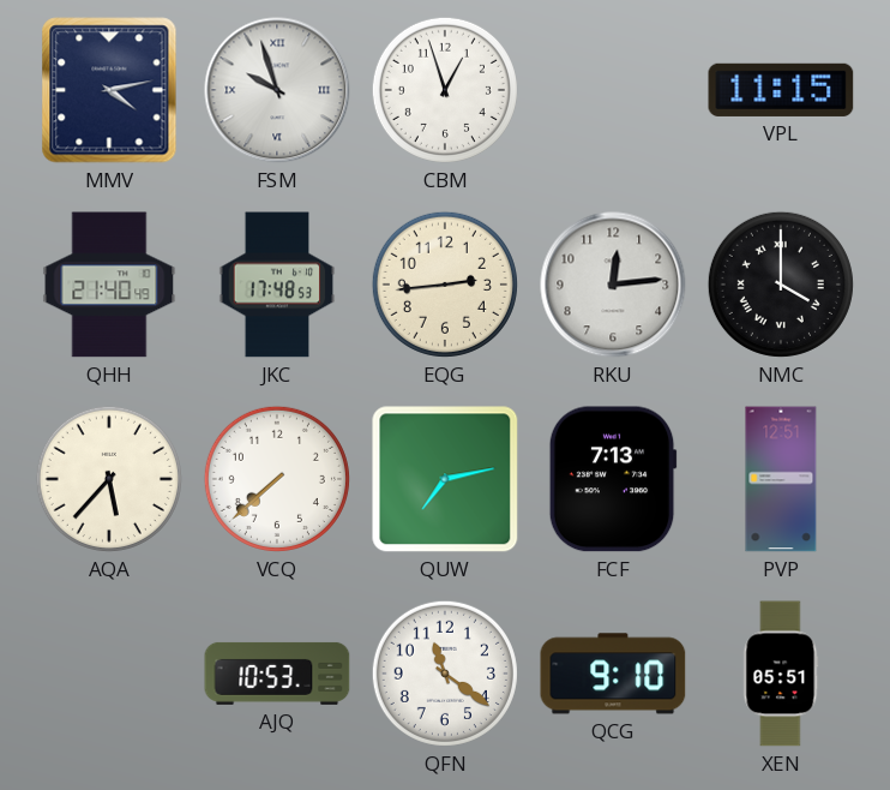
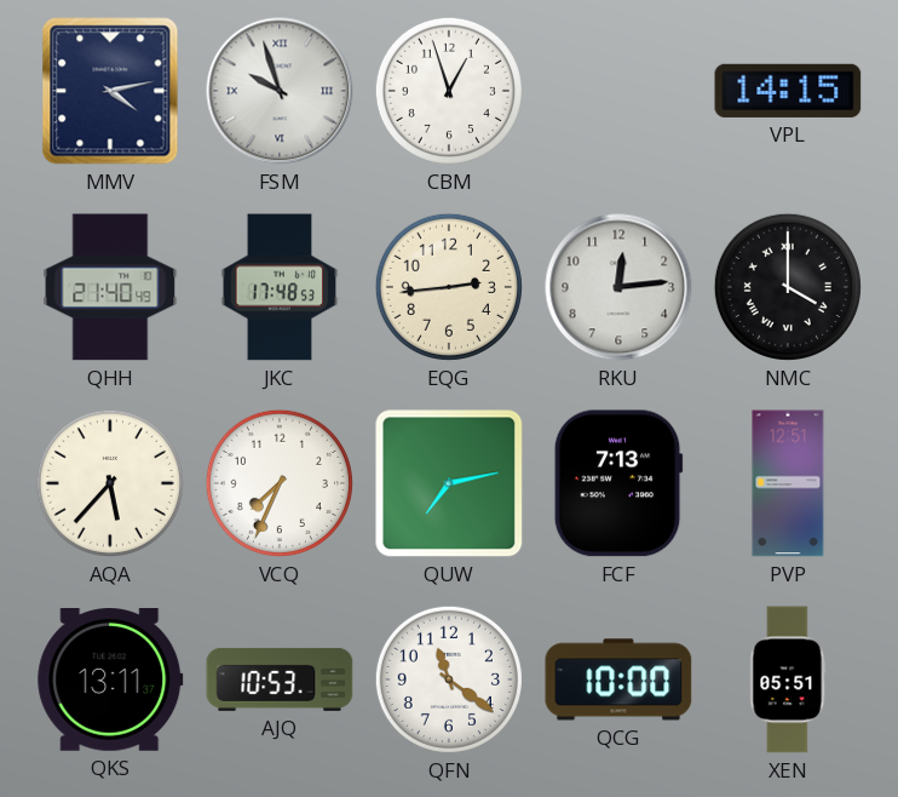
VPL: 11:15 -> 14:15 (788, 91)
VCQ: 7:38 -> 7:34 (280, 483)
QKS: none -> 13:11 (110, 681)
QCG: 9:10 -> 10:00 (618, 680)
